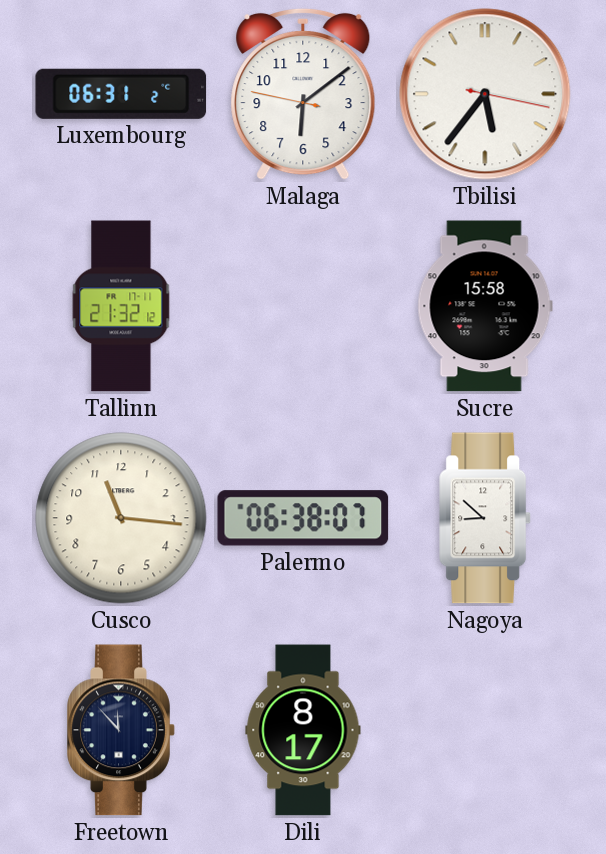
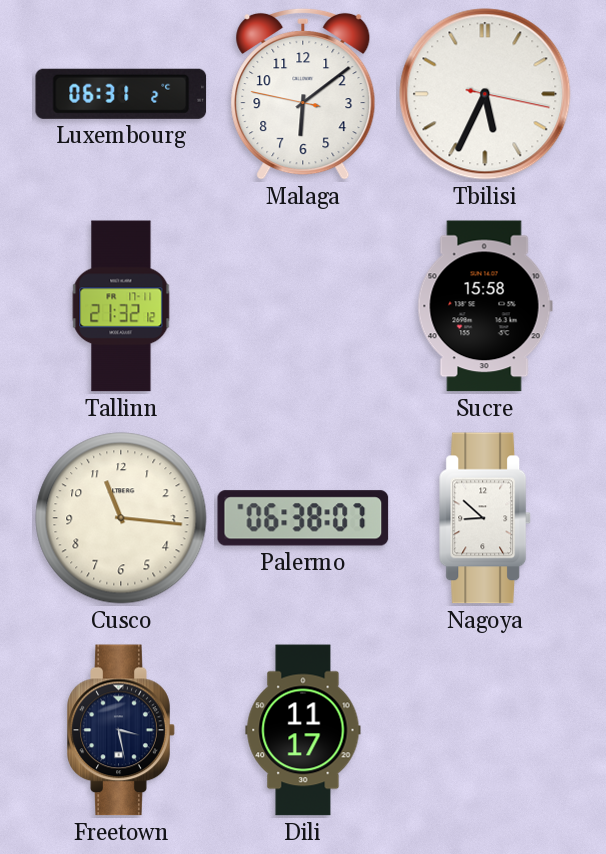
Tbilisi: 5:36 -> 5:34 (485, 94)
Freetown: 11:53 -> 3:28 (121, 730)
Dili: 8:17 -> 11:17 (303, 730)
